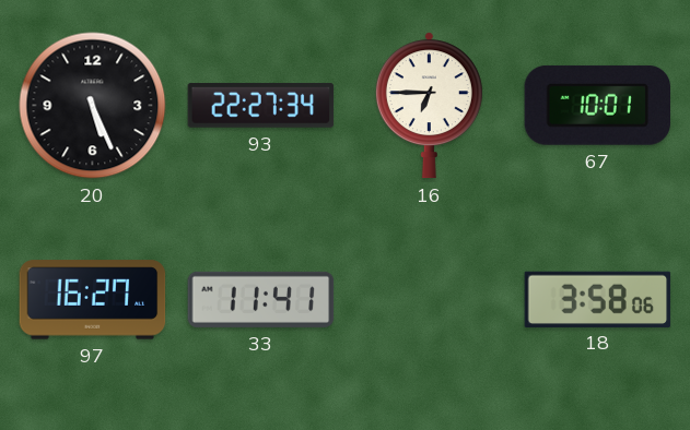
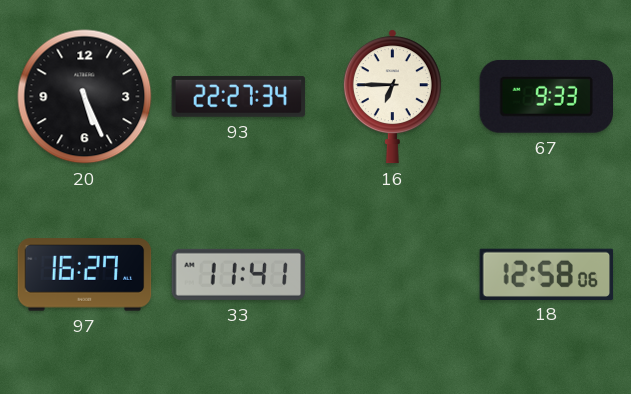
67: 10:01 -> 9:33 (546, 96)
18: 3:58 -> 12:58 (547, 274)
